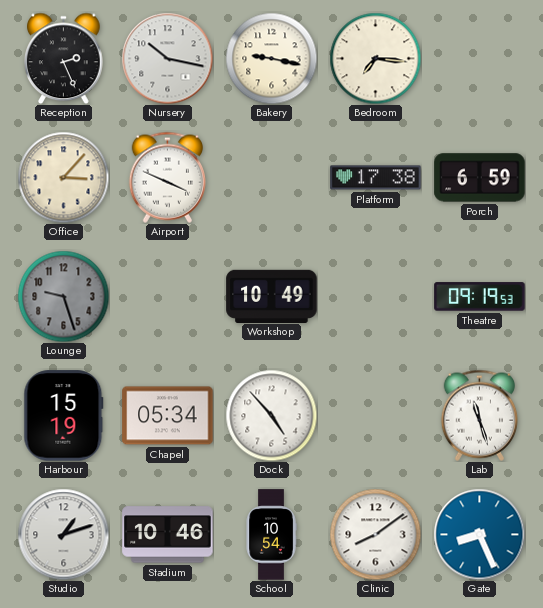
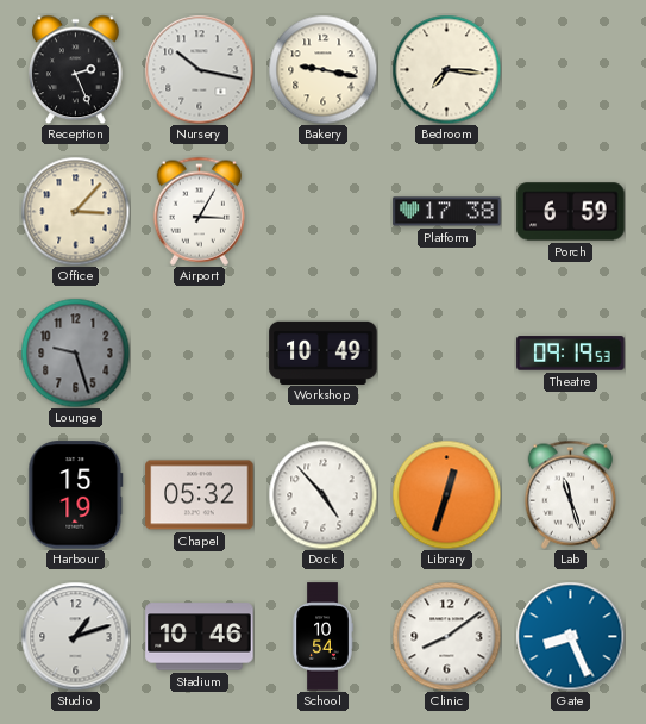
Airport: 3:49 -> 3:05 (199, 211)
Chapel: 05:34 -> 05:32 (200, 495)
Library: none -> 12:33 (446, 494)
